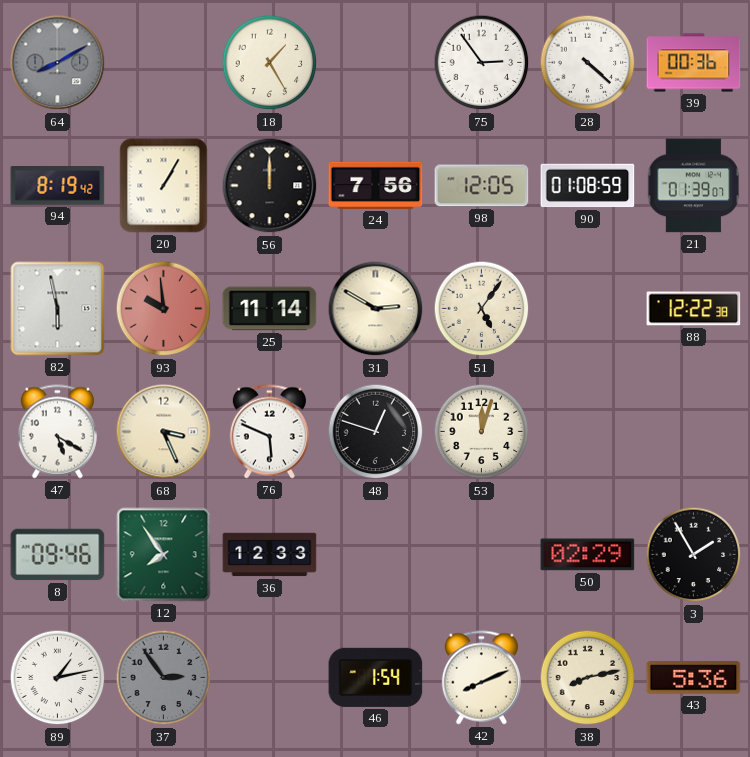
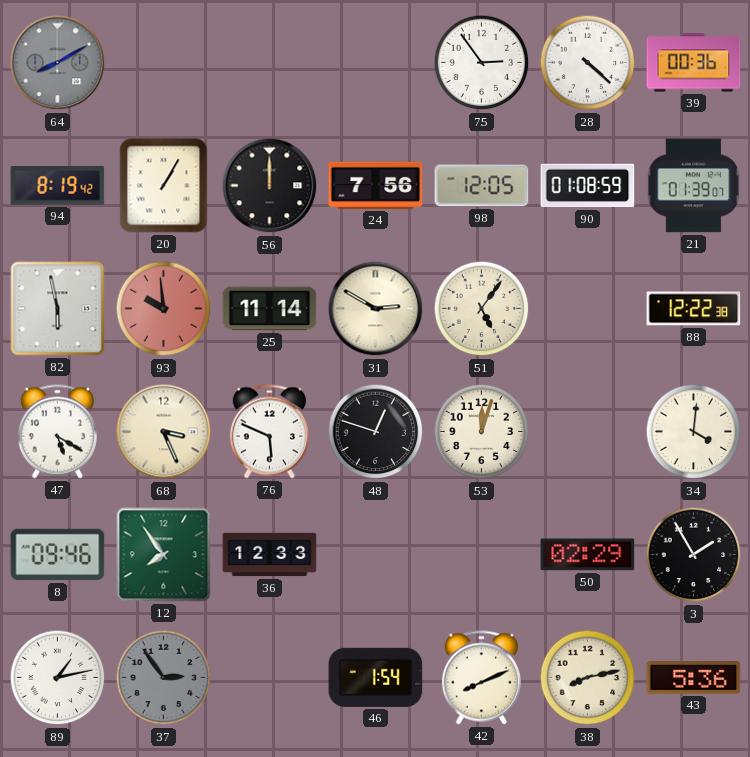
18: 1:25 -> none (270, 63)
34: none -> 4:01 (694, 432)
